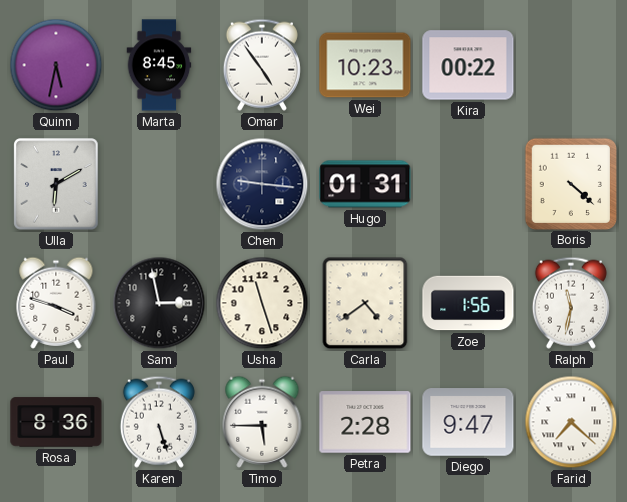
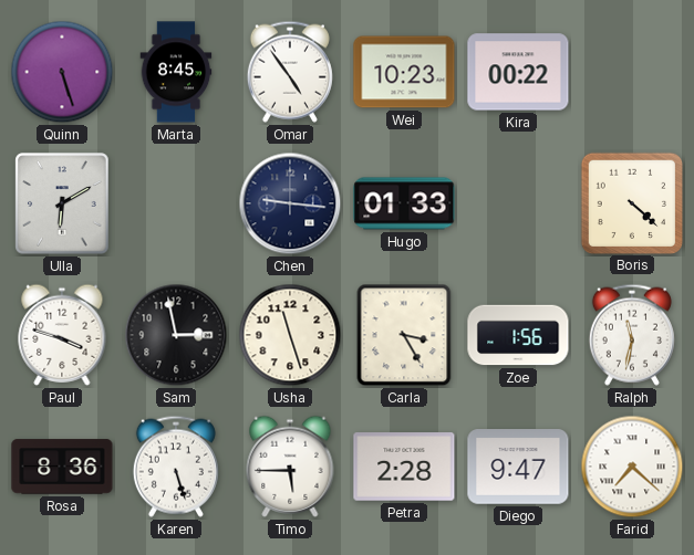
Quinn: 5:32 -> 5:27 (62, 72)
Hugo: 01:31 -> 01:33 (404, 203)
Carla: 4:39 -> 3:25 (404, 335)
